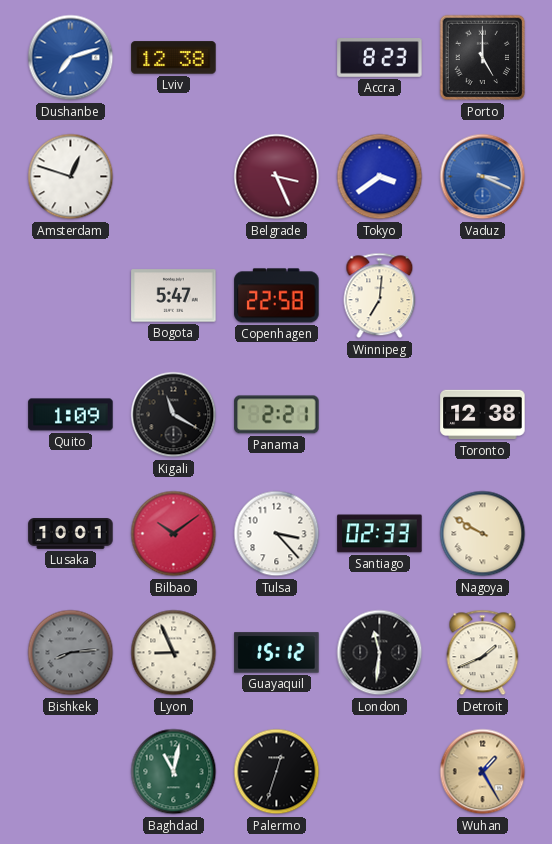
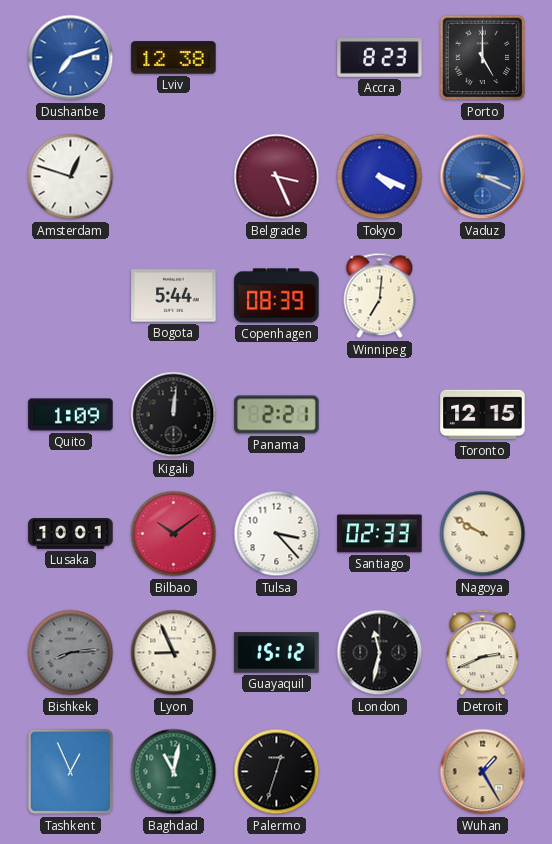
Tokyo: 3:39 -> 4:19 (380, 177)
Bogota: 5:47 -> 5:44 (174, 296)
Copenhagen: 22:58 -> 08:39 (277, 296)
Kigali: 11:20 -> 12:01 (174, 415)
Toronto: 12:38 -> 12:15 (483, 415)
London: 11:31 -> 11:32 (380, 653)
Detroit: 1:41 -> 2:41 (483, 653)
Tashkent: none -> 12:56 (71, 772)
